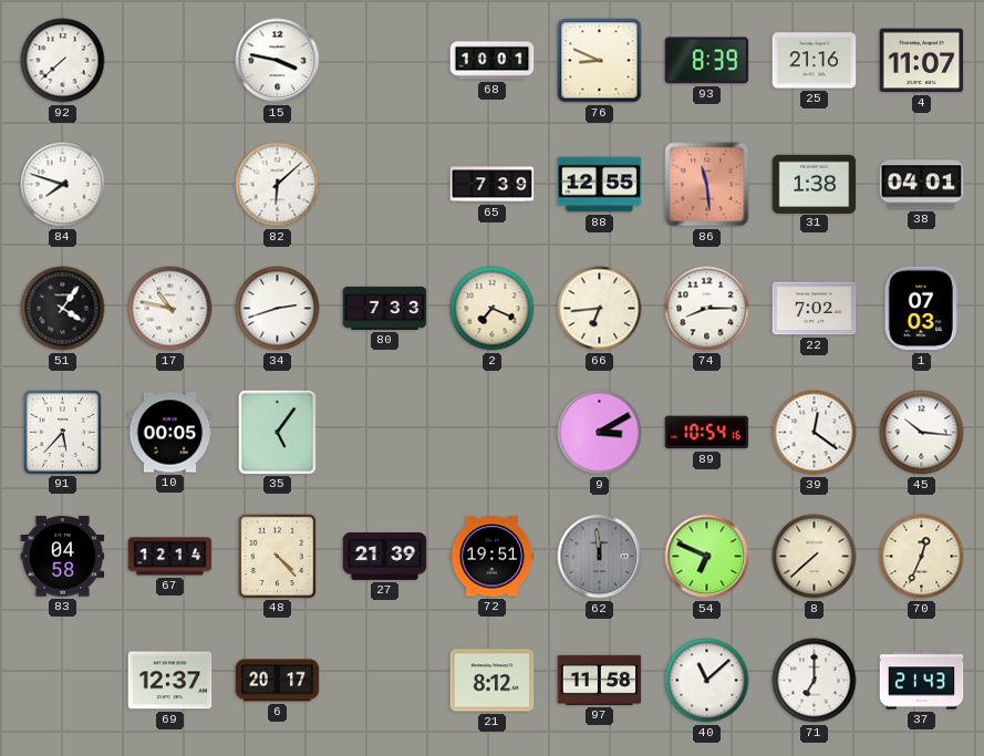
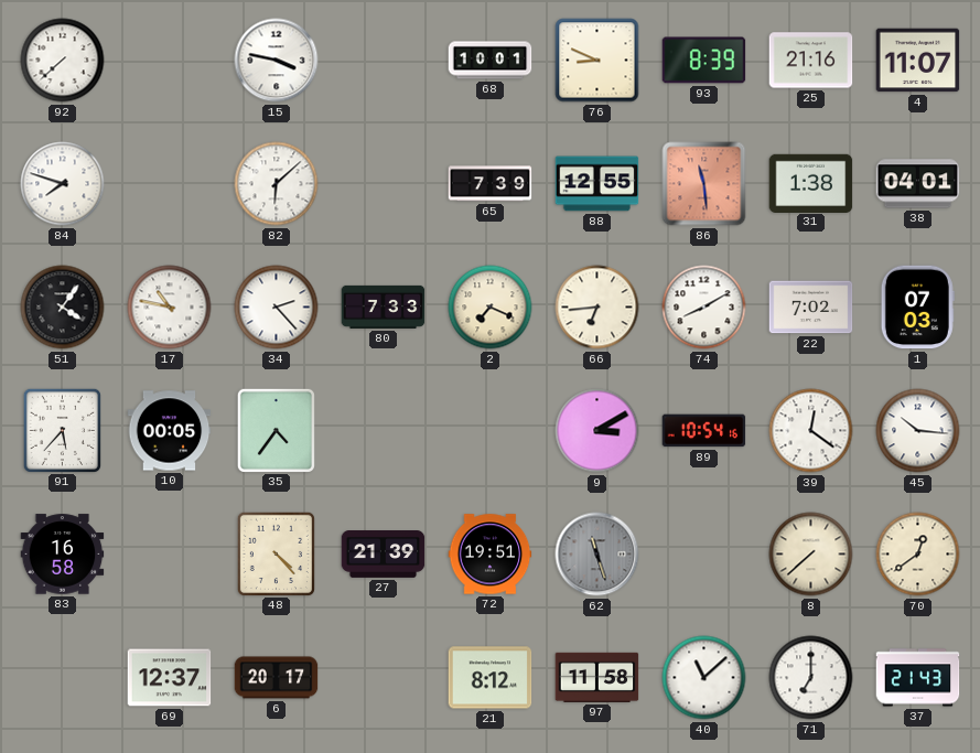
34: 2:42 -> 2:23 (277, 308)
74: 8:15 -> 8:10 (704, 308)
35: 5:06 -> 4:36 (276, 430)
83: 04:58 -> 16:58 (63, 555)
67: 12:14 -> none (170, 557)
62: 11:59 -> 11:27 (597, 555)
54: 6:49 -> none (707, 557)
70: 12:34 -> 12:39 (918, 555)
